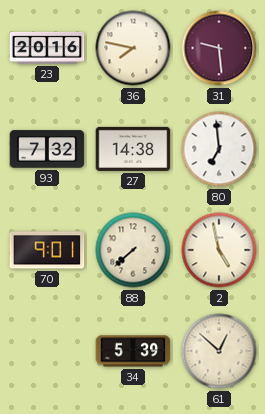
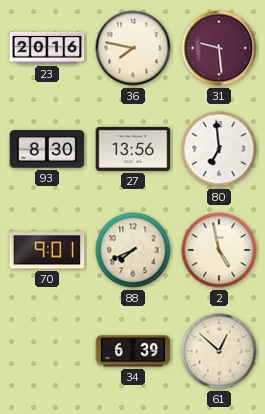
93: 7:32 -> 8:30 (47, 149)
27: 14:38 -> 13:56 (133, 149)
88: 7:38 -> 7:41 (133, 250)
34: 5:39 -> 6:39 (133, 351)
